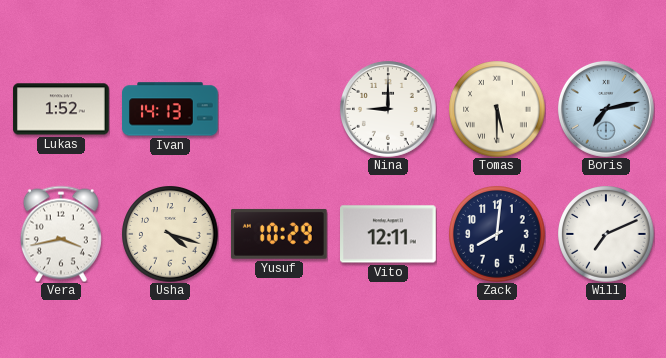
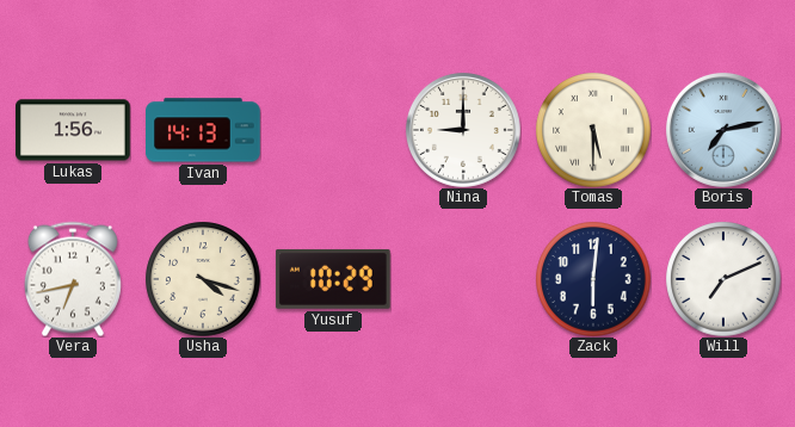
Lukas: 1:52 -> 1:56 (73, 130)
Vera: 3:43 -> 6:43 (73, 279)
Vito: 12:11 -> none (389, 234)
Zack: 8:01 -> 6:01 (593, 279)
